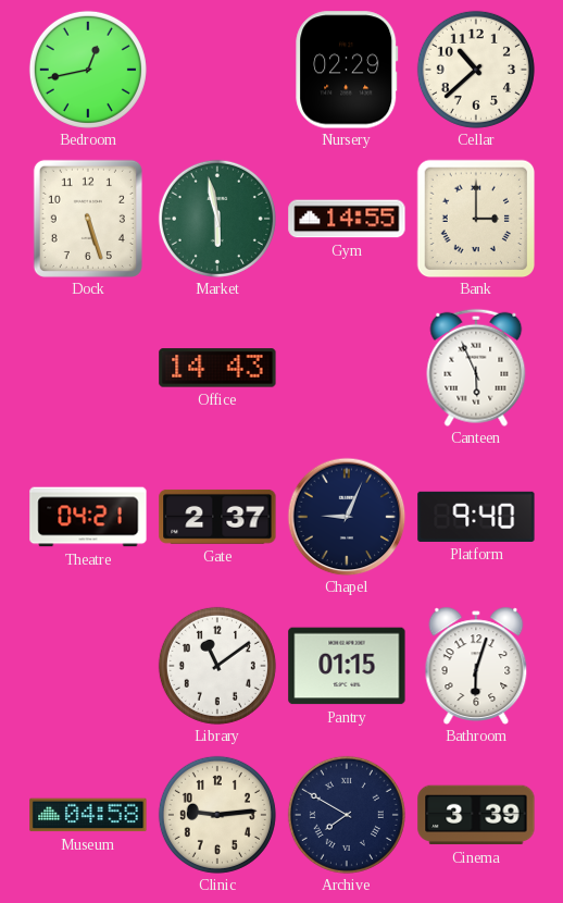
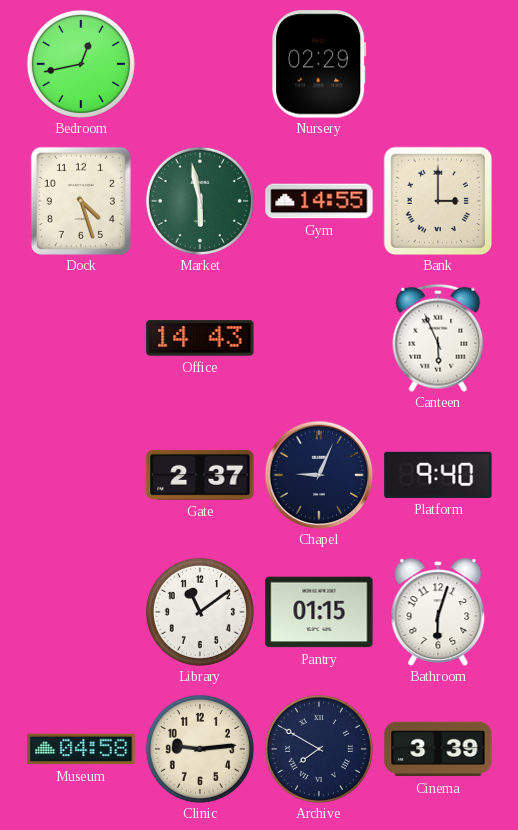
Cellar: 10:38 -> none (476, 70)
Dock: 5:27 -> 4:27 (81, 201)
Theatre: 04:21 -> none (88, 517)
